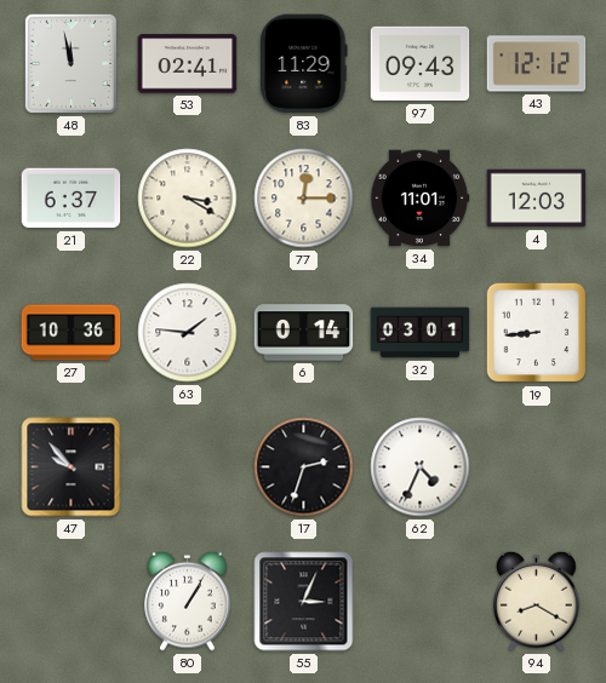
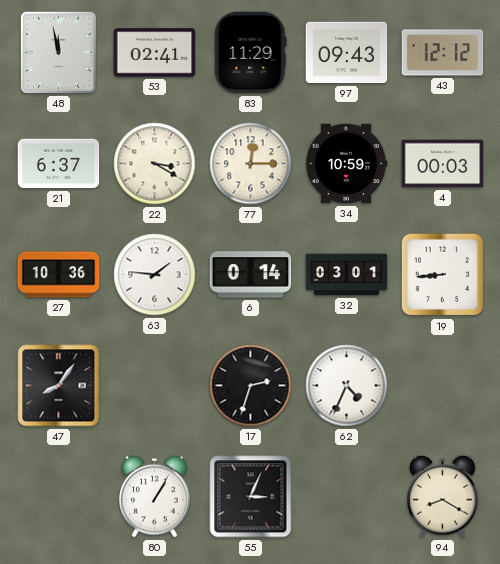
34: 11:01 -> 10:59 (346, 164)
4: 12:03 -> 00:03 (443, 164)
47: 9:53 -> 8:06 (59, 386)
